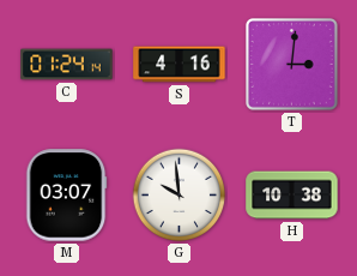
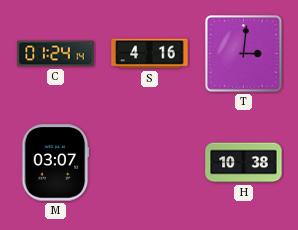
G: 9:59 -> none (180, 196)
